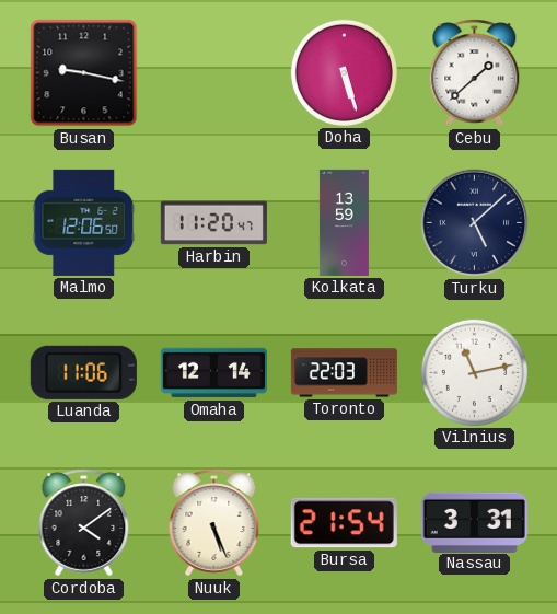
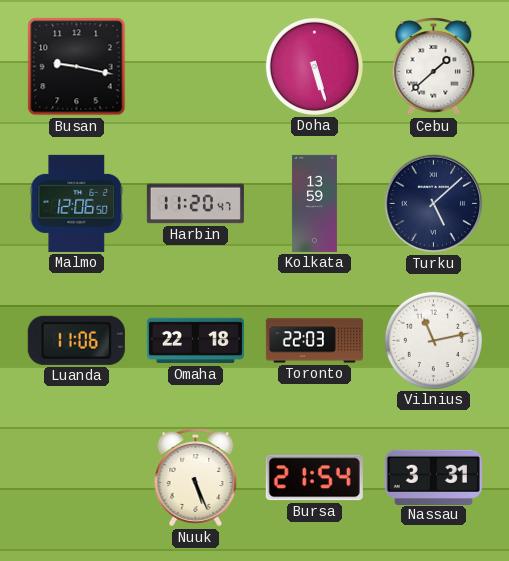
Omaha: 12:14 -> 22:18 (195, 341)
Cordoba: 4:09 -> none (84, 523)
